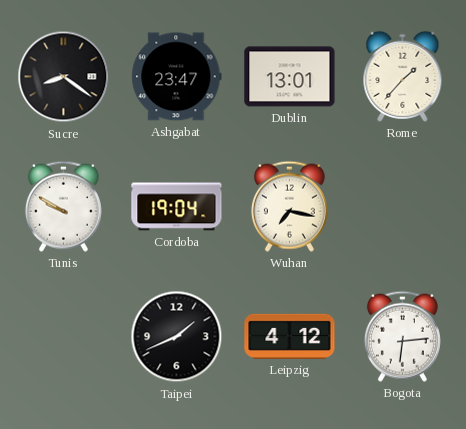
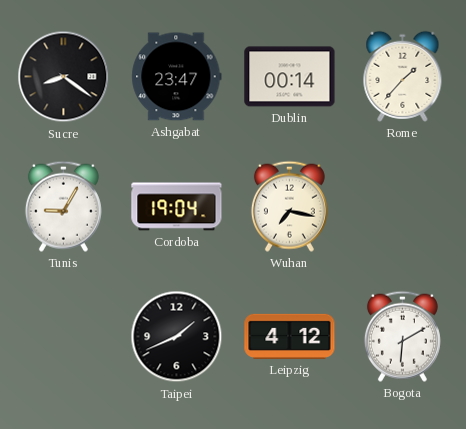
Dublin: 13:01 -> 00:14 (290, 77)
Tunis: 9:50 -> 9:05 (63, 206)
Bogota: 6:14 -> 6:10 (402, 336)
